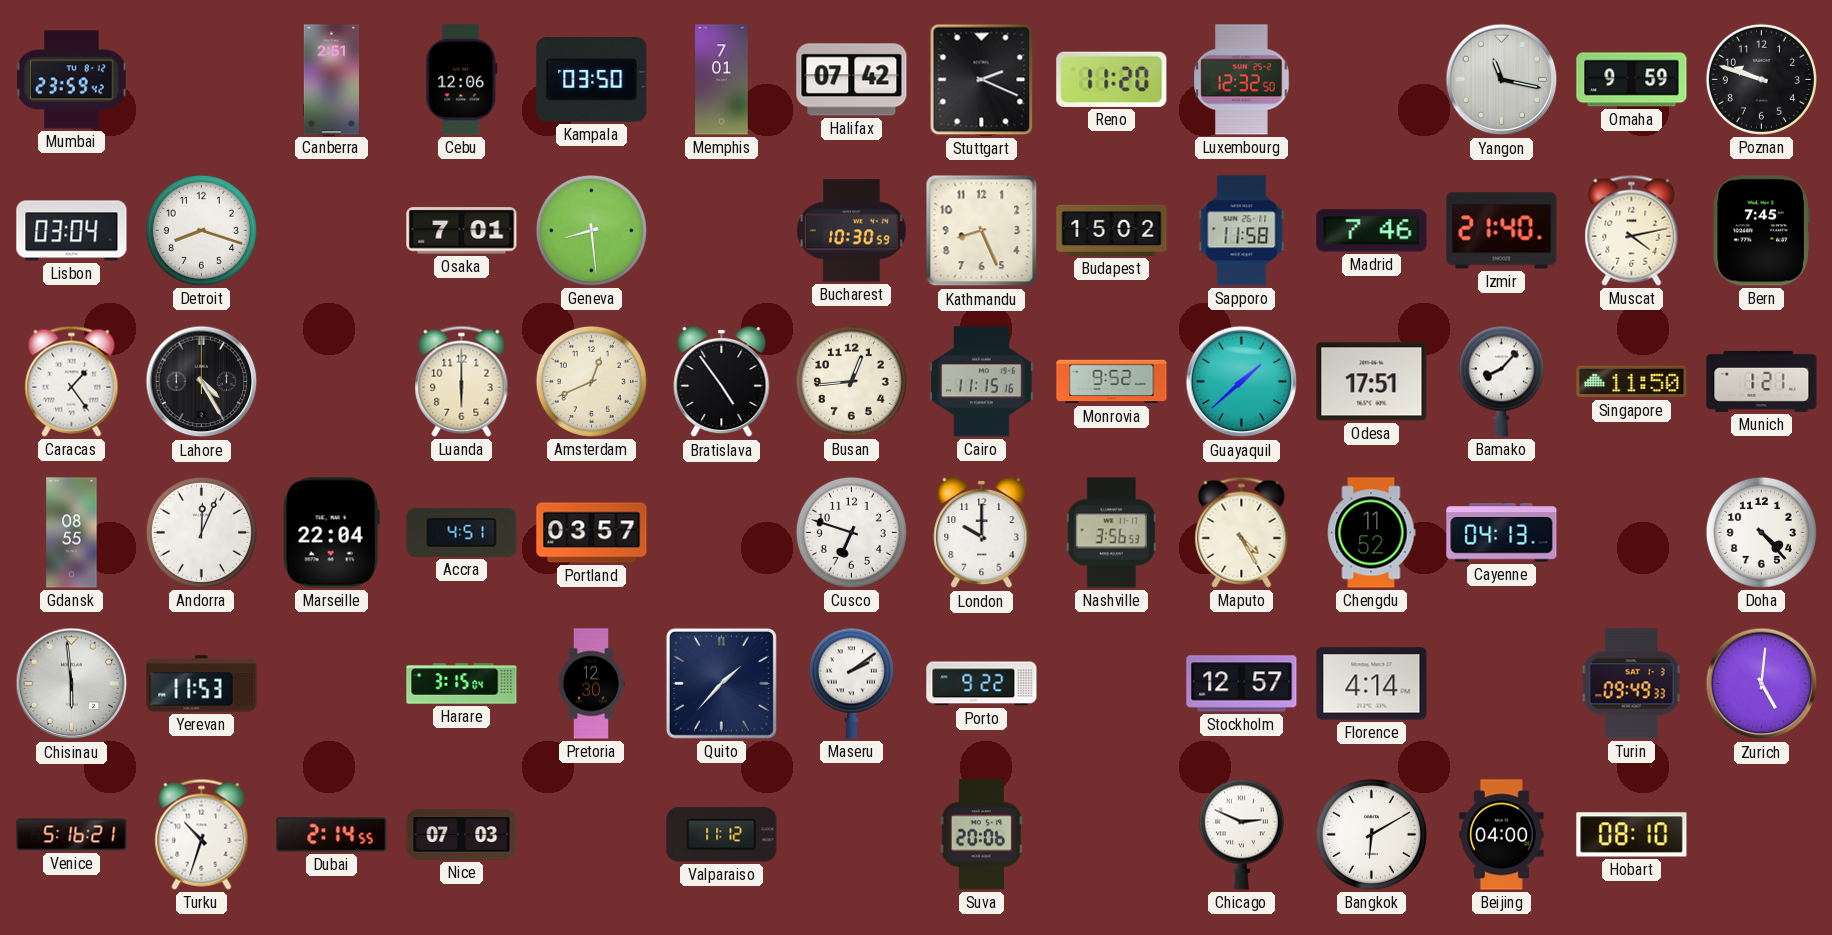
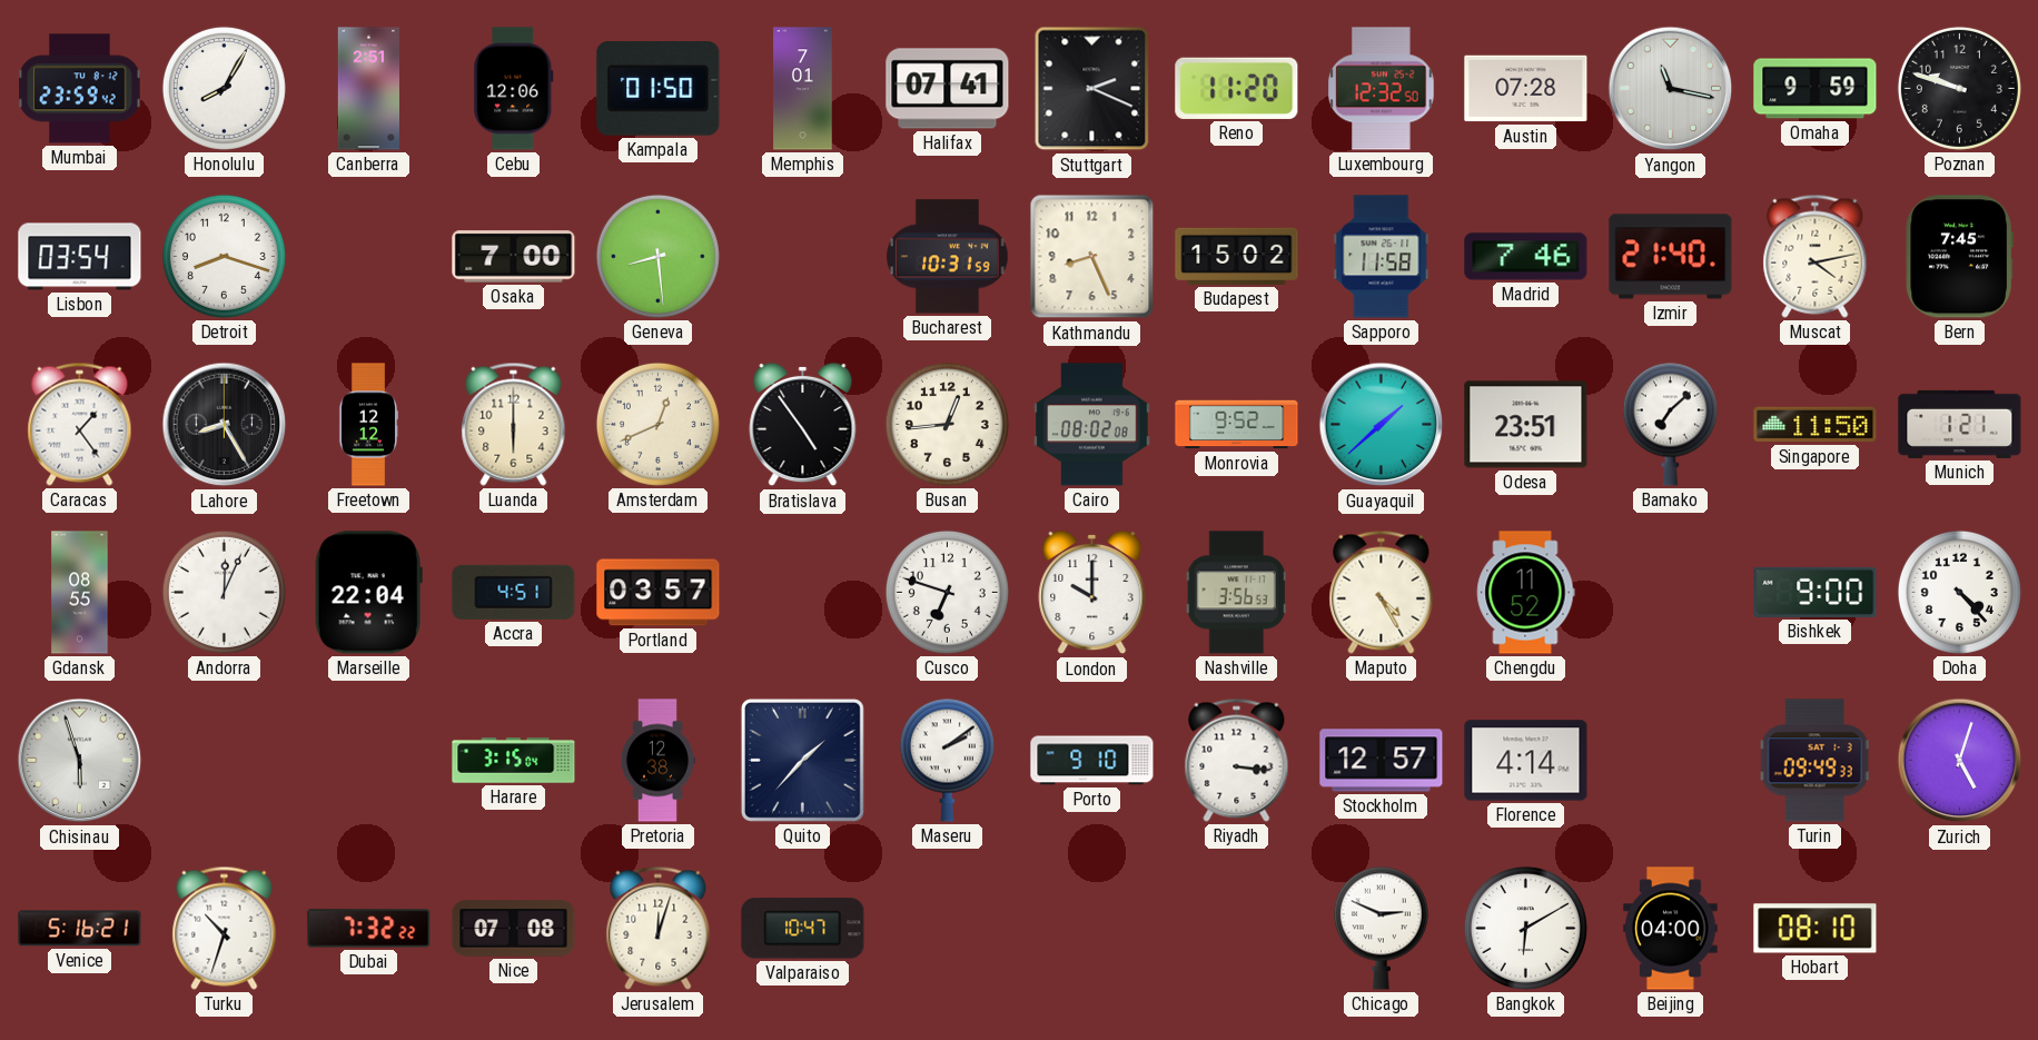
Honolulu: none -> 8:05 (224, 88)
Kampala: 03:50 -> 01:50 (659, 89)
Halifax: 07:42 -> 07:41 (948, 89)
Austin: none -> 07:28 (1526, 89)
Lisbon: 03:04 -> 03:54 (80, 257)
Osaka: 7:01 -> 7:00 (514, 257)
Bucharest: 10:30 -> 10:31 (948, 257)
Lahore: 4:25 -> 8:25 (225, 425)
Freetown: none -> 12:12 (367, 425)
Cairo: 11:15 -> 08:02 (1092, 425)
Odesa: 17:51 -> 23:51 (1526, 425)
Bamako: 8:07 -> 7:08 (1670, 424)
Cayenne: 04:13 -> none (1502, 533)
Bishkek: none -> 9:00 (1816, 592)
Chisinau: 5:59 -> 5:57 (80, 761)
Yerevan: 11:53 -> none (202, 684)
Pretoria: 12:30 -> 12:38 (657, 761)
Porto: 9:22 -> 9:10 (1092, 761)
Riyadh: none -> 3:16 (1237, 760)
Zurich: 5:01 -> 5:03 (1960, 761)
Dubai: 2:14 -> 7:32 (369, 929)
Nice: 07:03 -> 07:08 (514, 929)
Jerusalem: none -> 12:03 (659, 928)
Valparaiso: 11:12 -> 10:47 (803, 929)
Suva: 20:06 -> none (982, 835)
